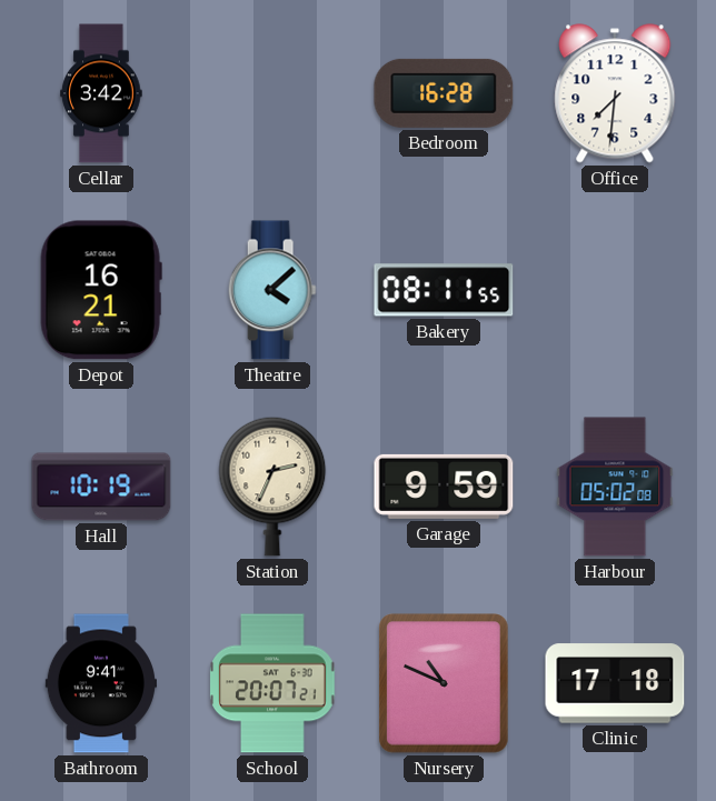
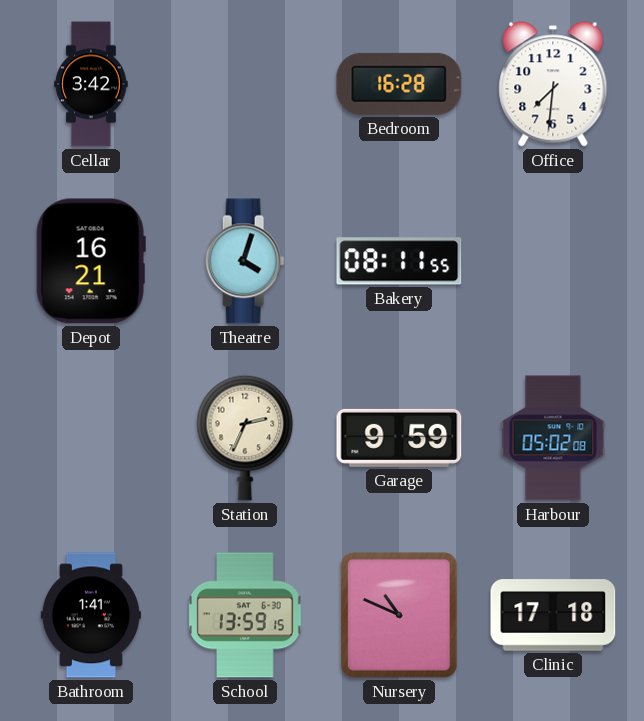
Theatre: 4:08 -> 4:03 (245, 261)
Hall: 10:19 -> none (101, 487)
Bathroom: 9:41 -> 1:41 (91, 615)
School: 20:07 -> 13:59 (245, 615)
